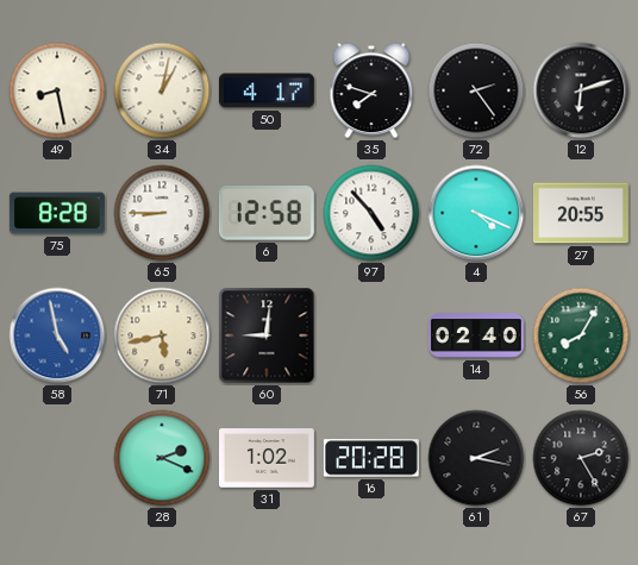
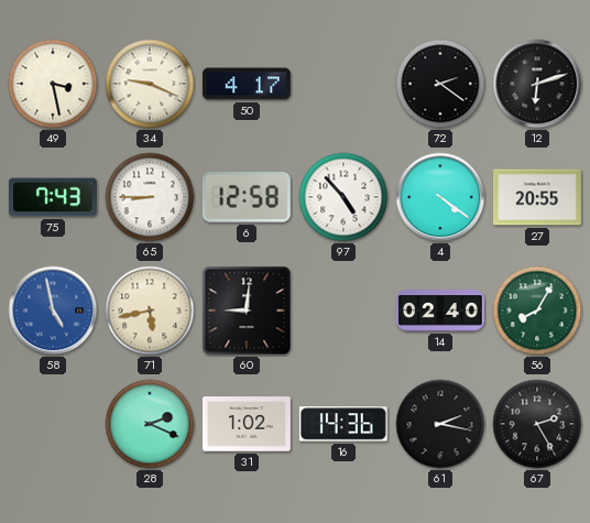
49: 8:28 -> 3:28 (53, 84)
34: 1:02 -> 9:19 (150, 84)
35: 7:48 -> none (371, 90)
72: 2:24 -> 2:21 (440, 84)
75: 8:28 -> 7:43 (53, 197)
4: 4:19 -> 4:21 (440, 197)
16: 20:28 -> 14:36 (343, 424)
